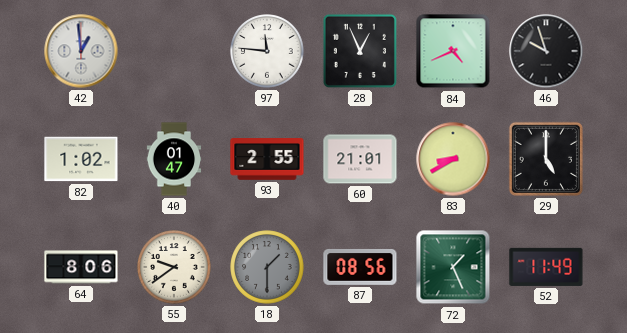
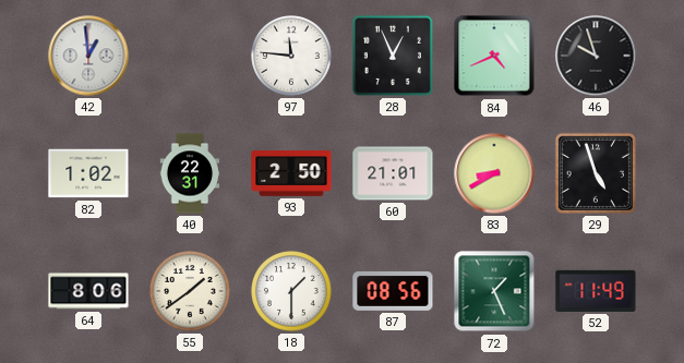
40: 01:47 -> 22:31 (190, 173)
93: 2:55 -> 2:50 (291, 173)
29: 5:00 -> 4:57 (596, 173)
55: 9:39 -> 1:39 (190, 291)
18 dial: grey -> white (291, 291)
